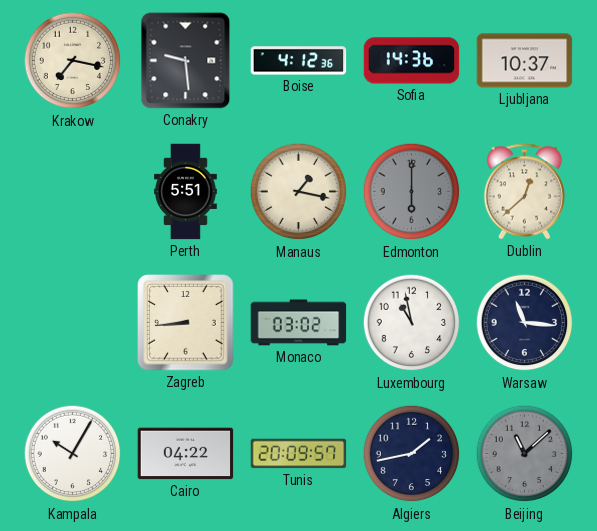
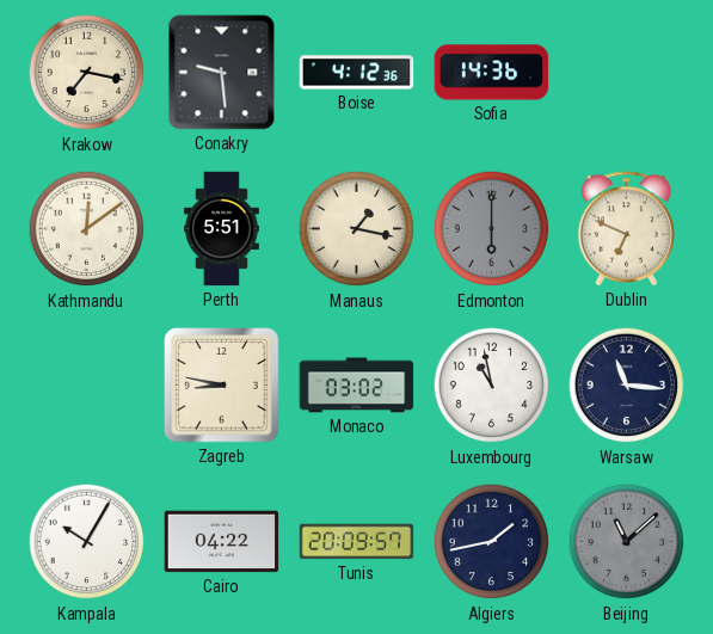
Ljubljana: 10:37 -> none (525, 61)
Kathmandu: none -> 12:09 (87, 229)
Dublin: 12:38 -> 6:49 (627, 229)
Zagreb: 8:44 -> 8:47 (222, 386)
